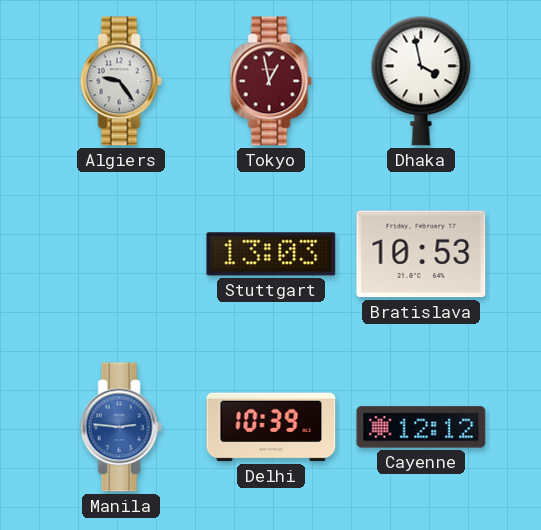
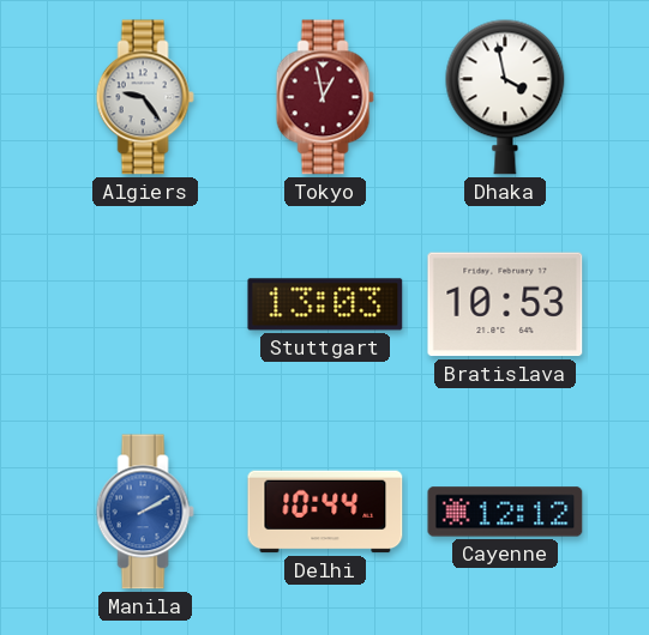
Manila: 2:46 -> 2:10 (145, 512)
Delhi: 10:39 -> 10:44 (325, 512)
